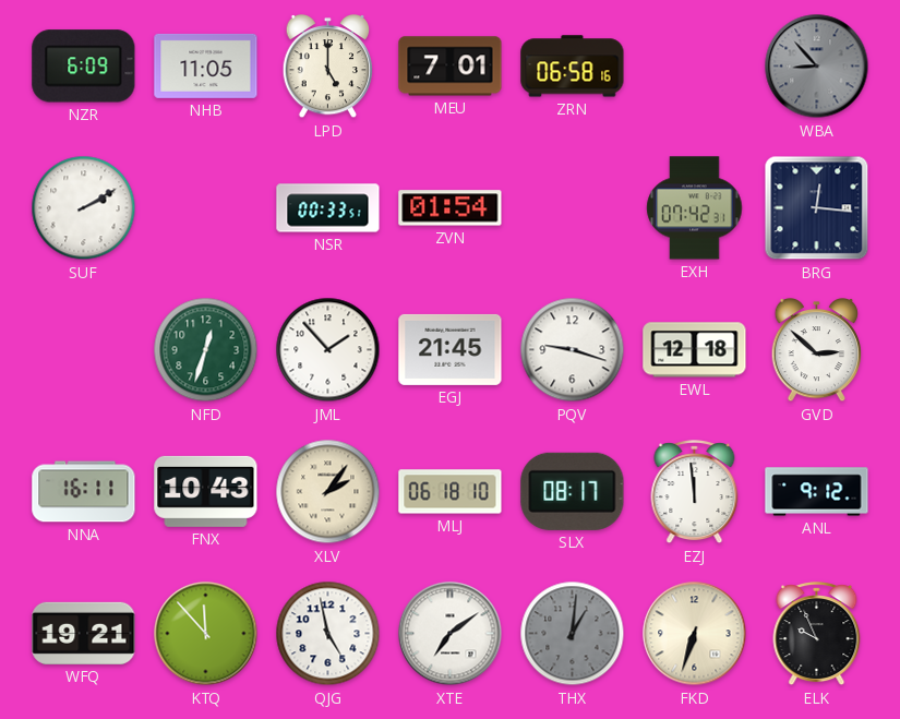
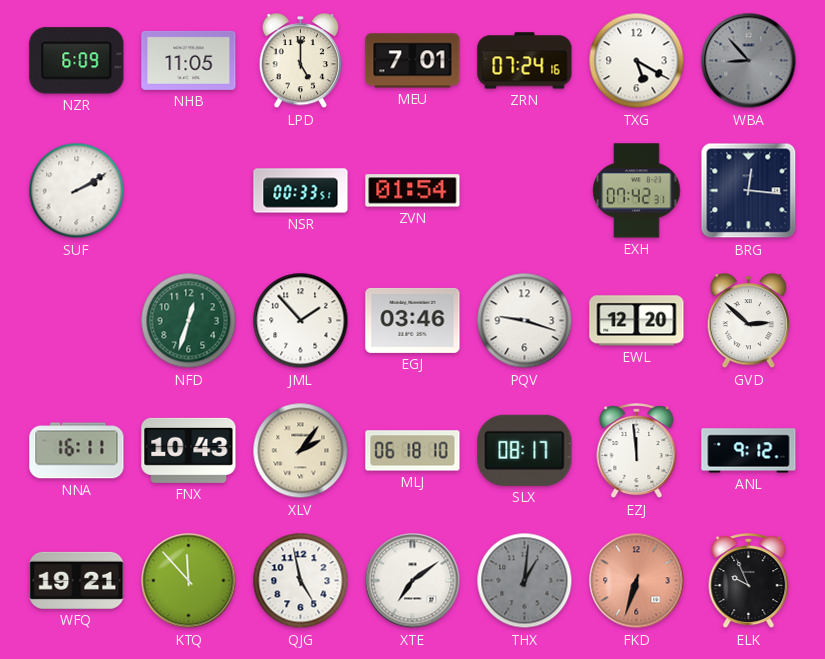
ZRN: 06:58 -> 07:24 (525, 61)
TXG: none -> 5:20 (637, 61)
EGJ: 21:45 -> 03:46 (413, 320)
EWL: 12:18 -> 12:20 (637, 321)
FKD dial: cream -> salmon (637, 581)
